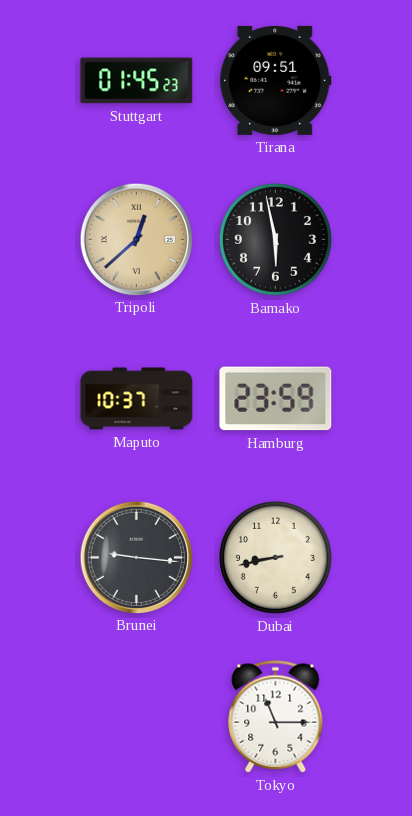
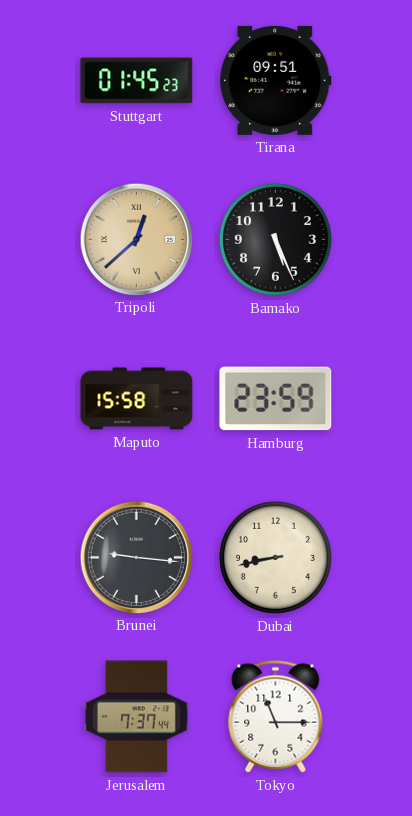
Bamako: 5:58 -> 5:26 (276, 240)
Maputo: 10:37 -> 15:58 (137, 399)
Jerusalem: none -> 7:37 (136, 717)
